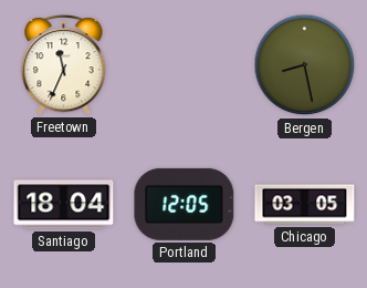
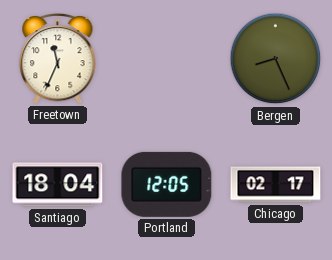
Bergen: 8:28 -> 8:26 (276, 59)
Chicago: 03:05 -> 02:17 (276, 185)
